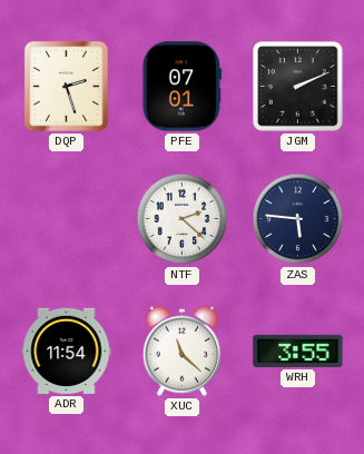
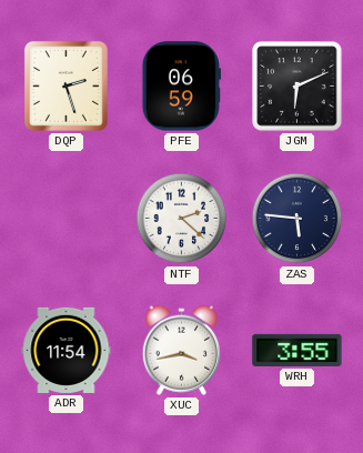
PFE: 07:01 -> 06:59 (181, 87)
JGM: 2:11 -> 6:11 (298, 87)
XUC: 11:22 -> 3:43 (181, 350)
